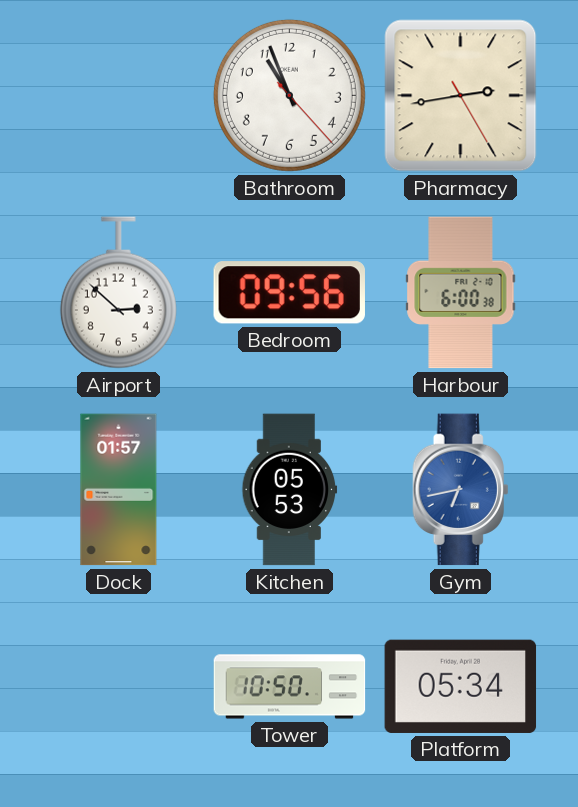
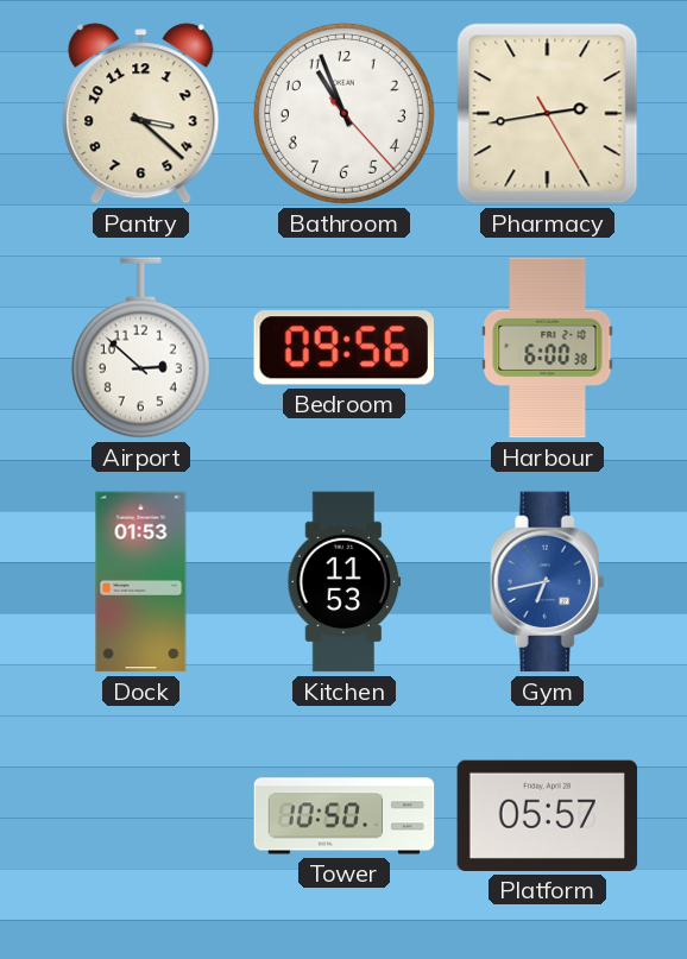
Pantry: none -> 3:22 (141, 114)
Dock: 01:57 -> 01:53 (141, 582)
Kitchen: 05:53 -> 11:53 (345, 582)
Platform: 05:34 -> 05:57 (548, 815)
